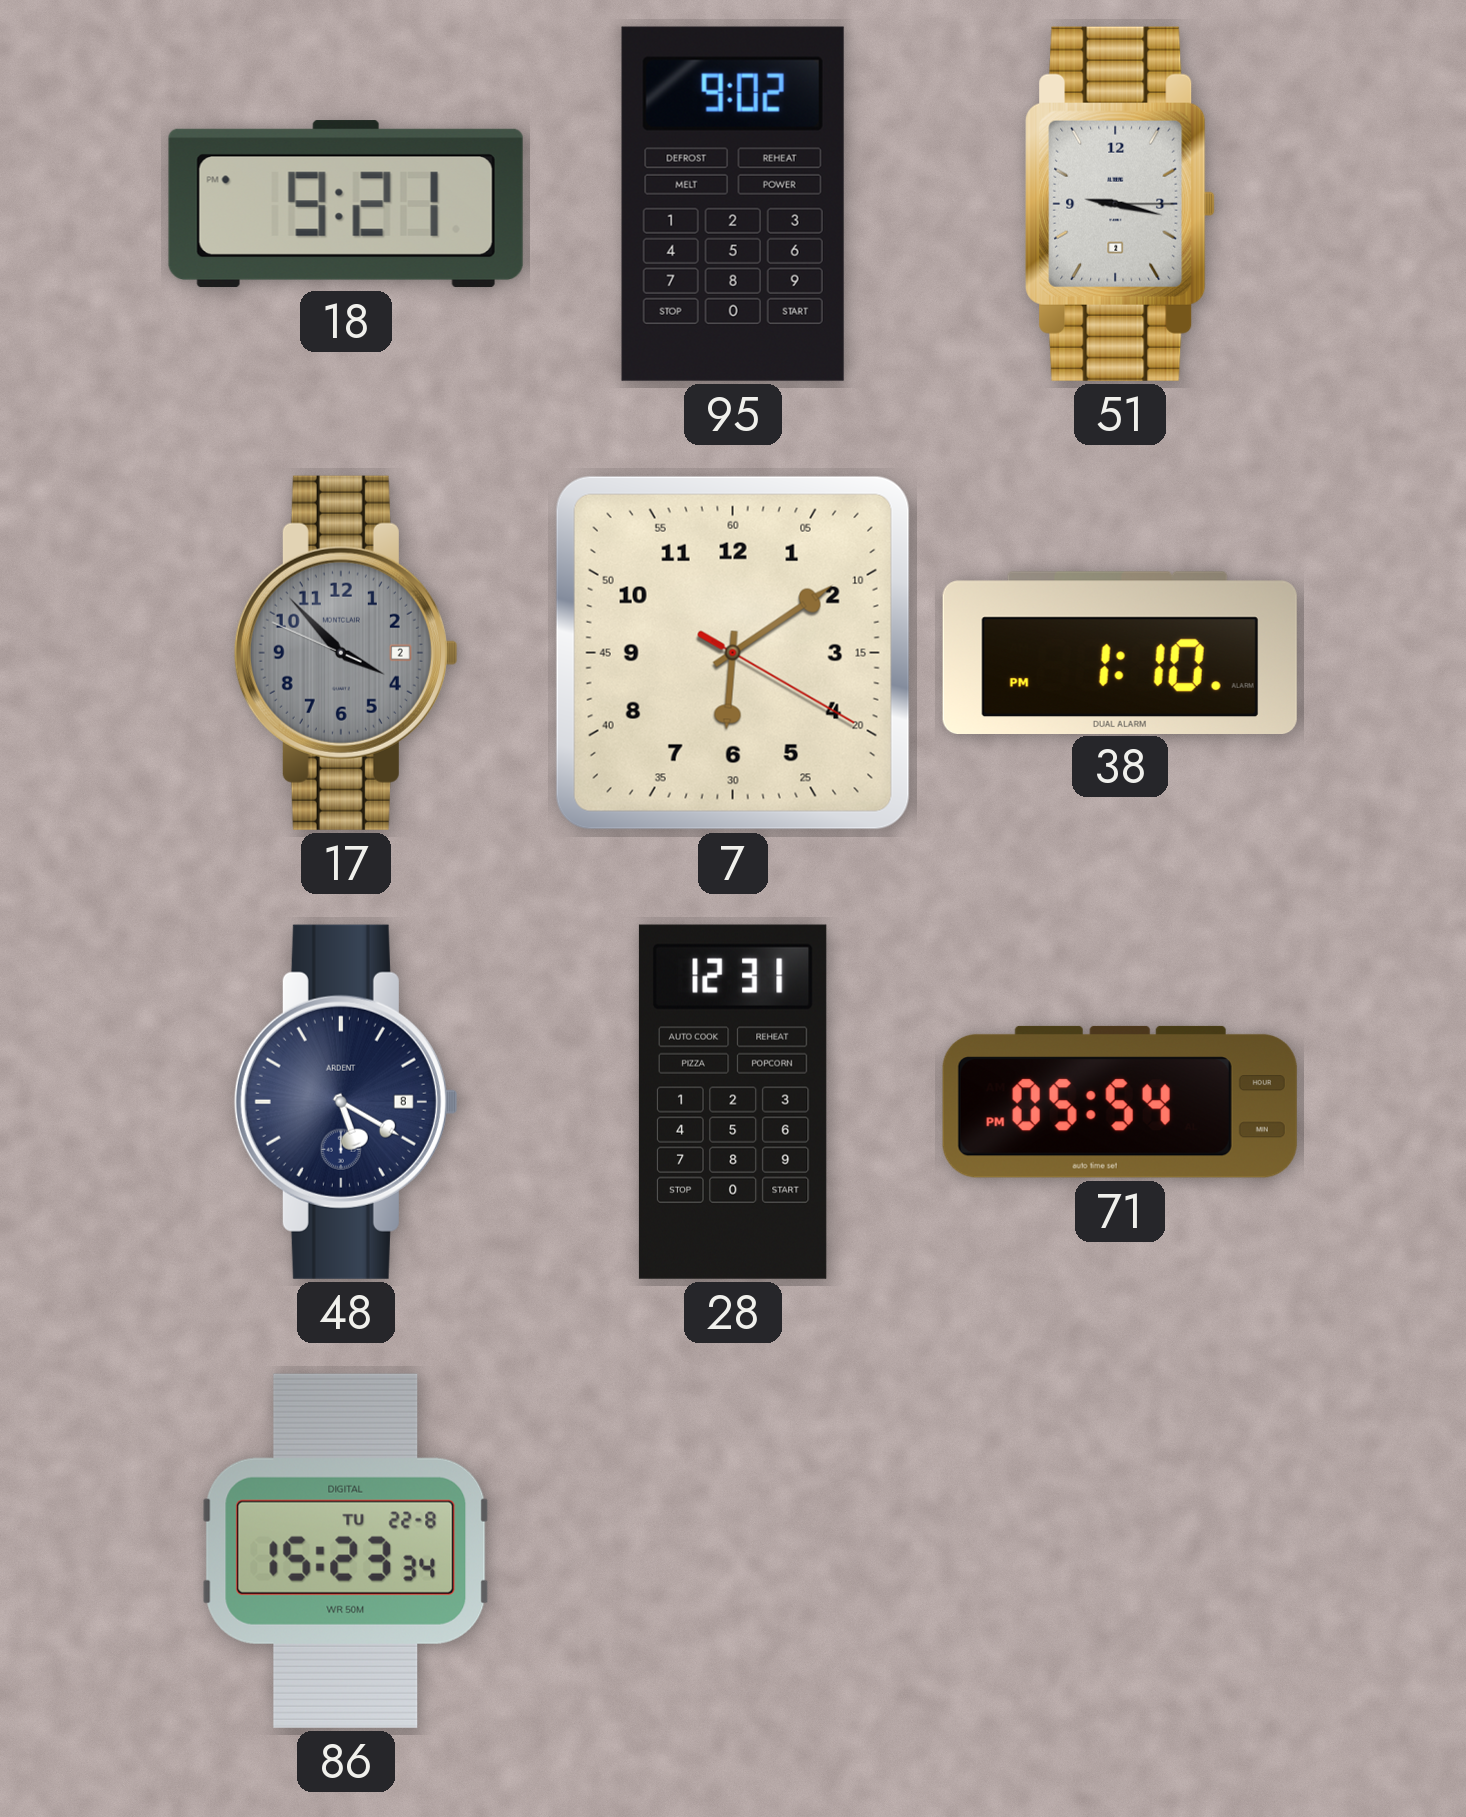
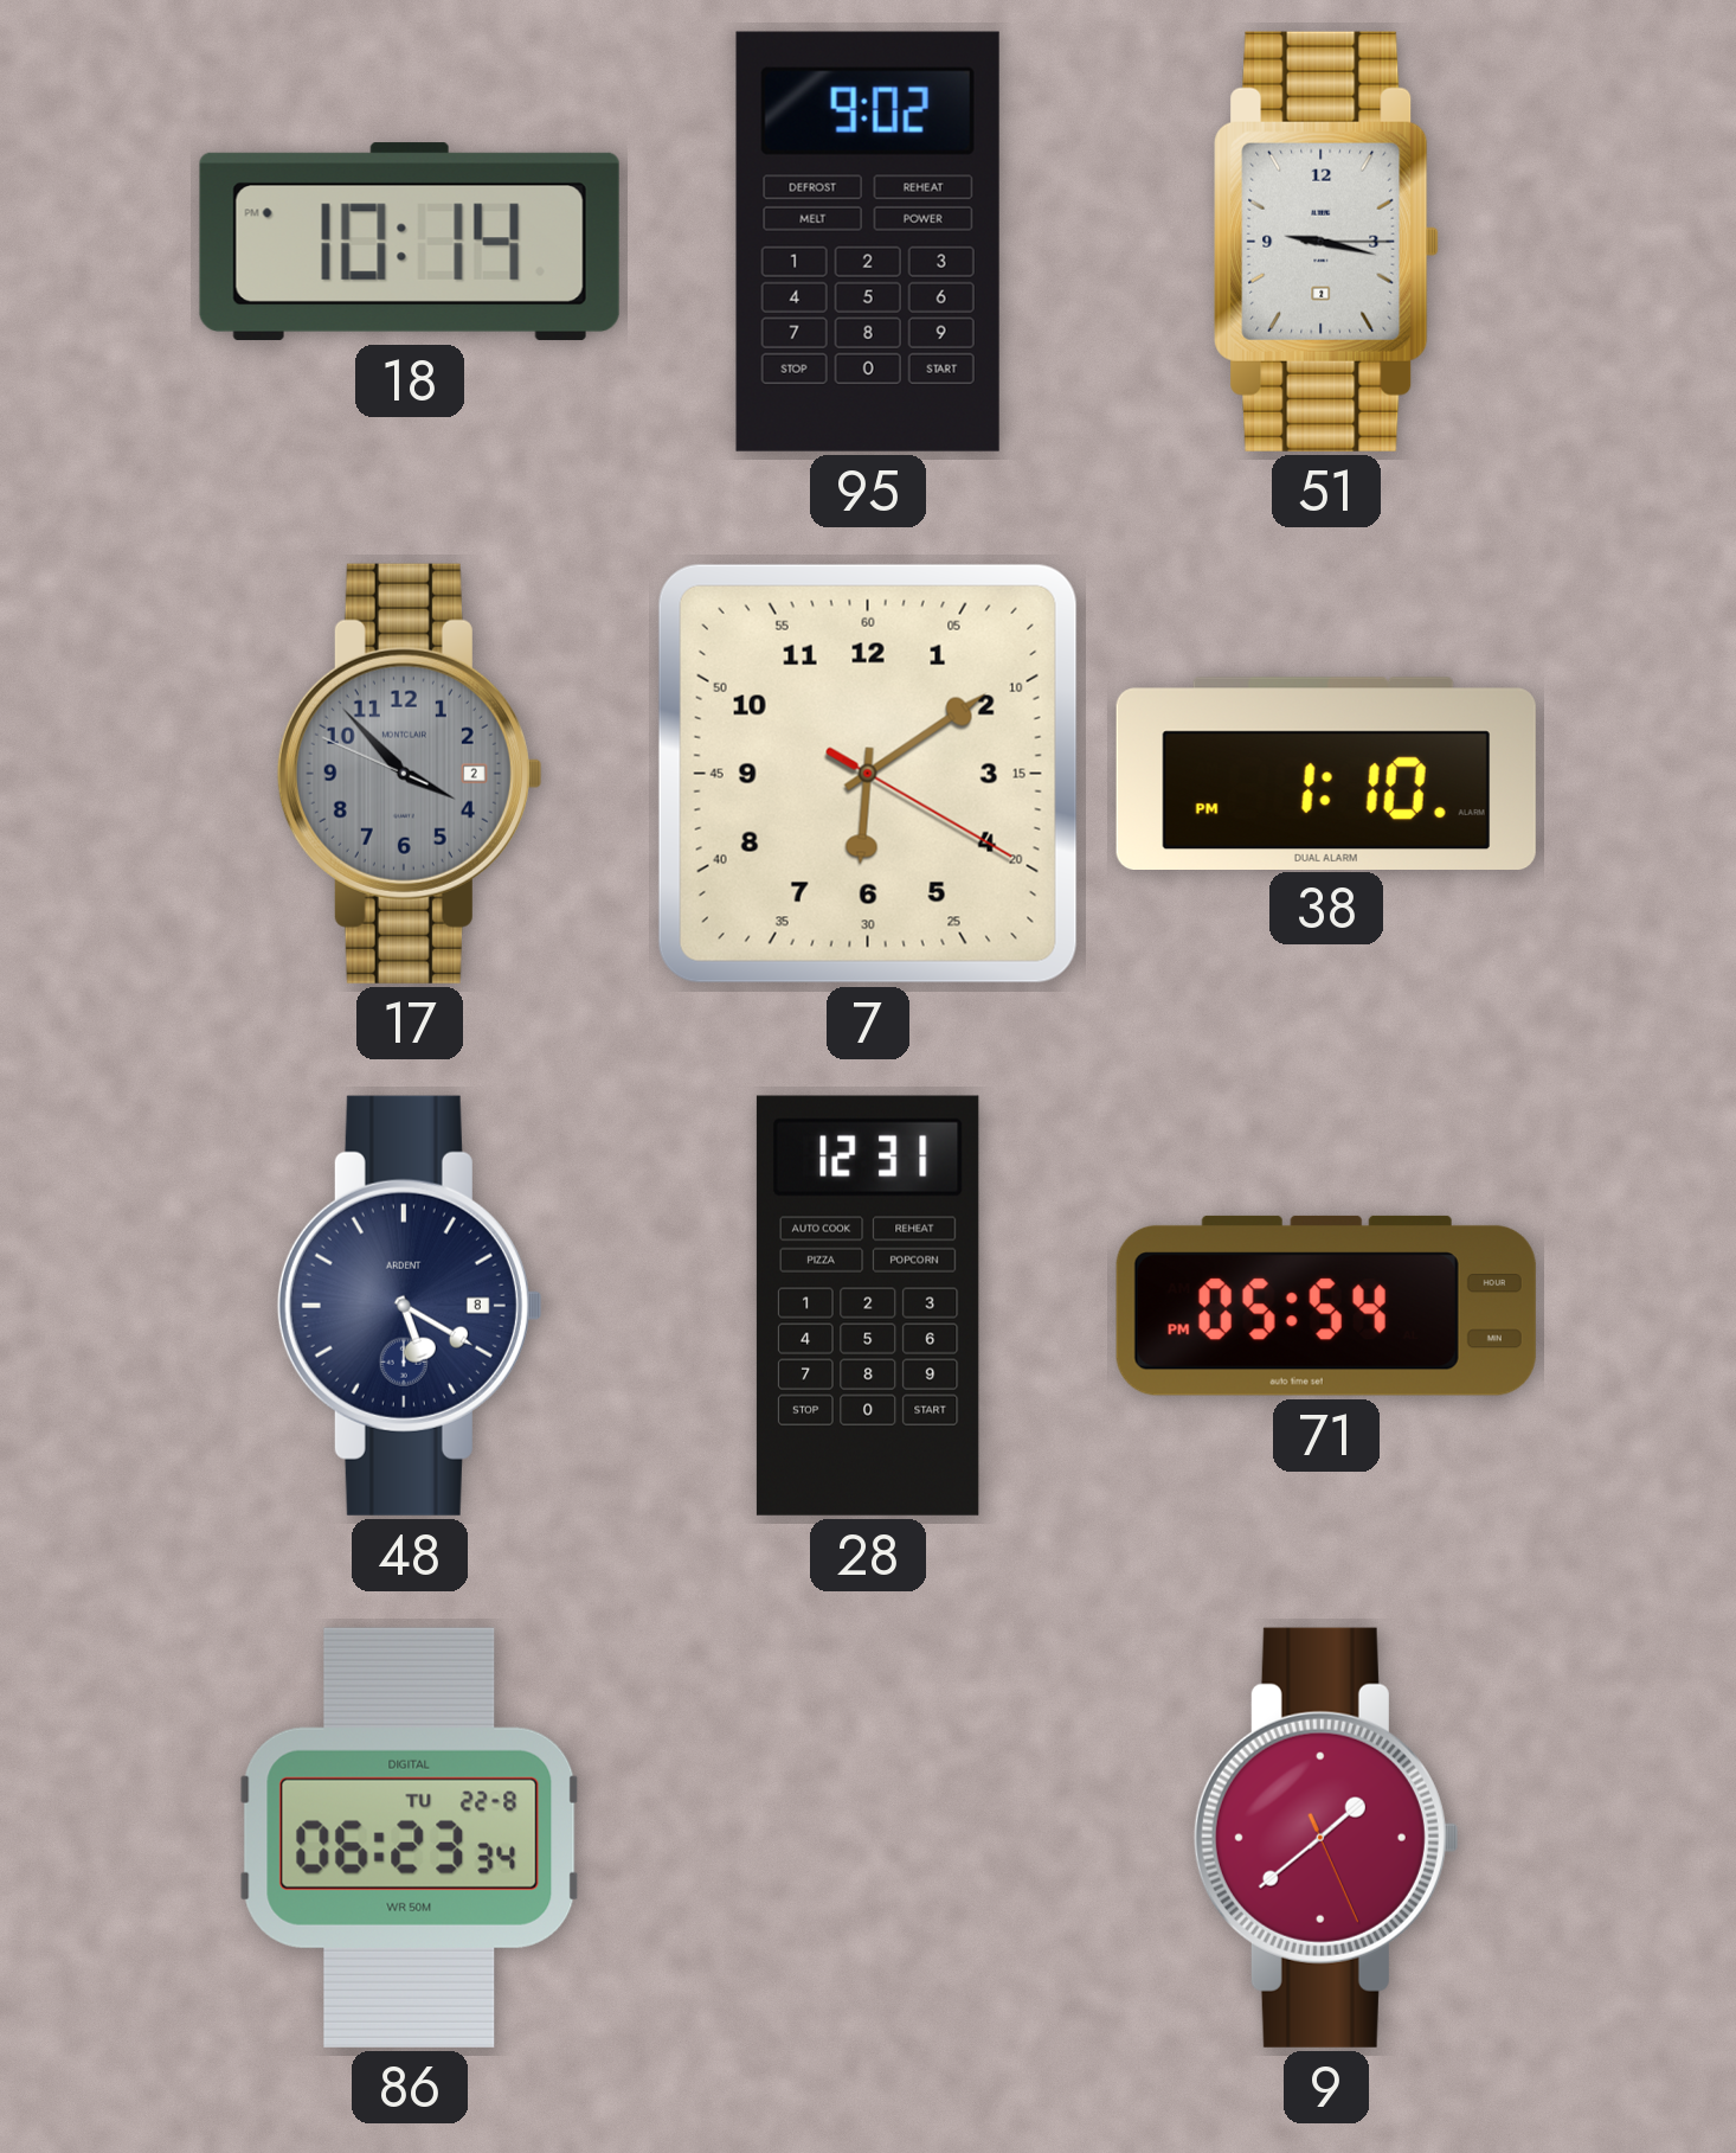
18: 9:21 -> 10:14 (410, 242)
86: 15:23 -> 06:23 (410, 1838)
9: none -> 1:38 (1326, 1838)
